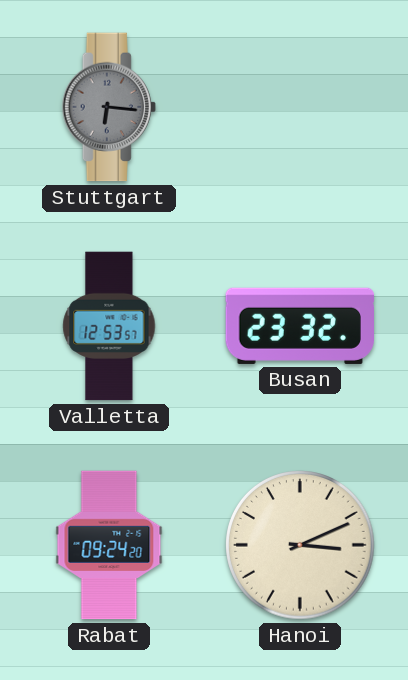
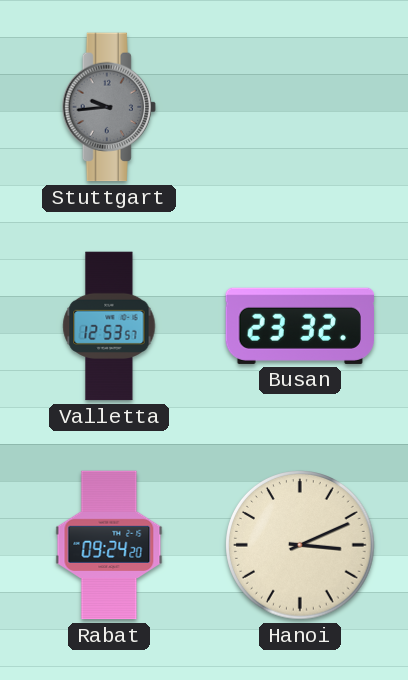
Stuttgart: 6:16 -> 9:44 (109, 107)
